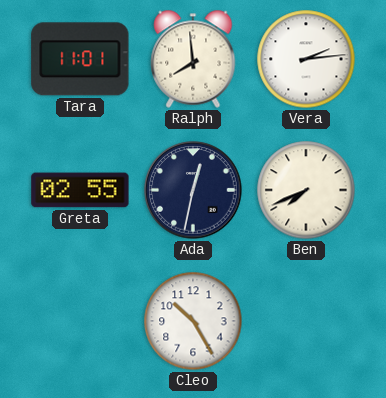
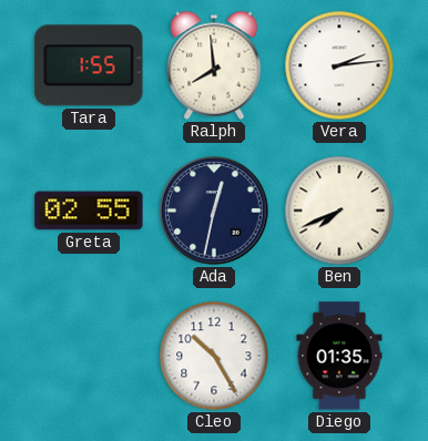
Tara: 11:01 -> 1:55 (89, 65)
Diego: none -> 01:35 (339, 356)
